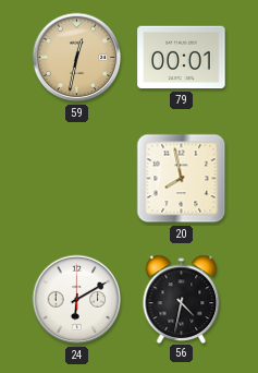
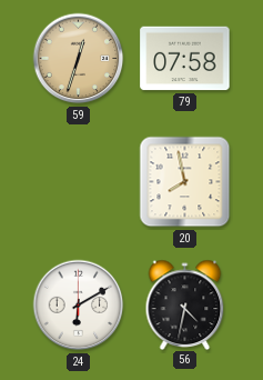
59: 12:32 -> 12:33 (79, 59)
79: 00:01 -> 07:58 (185, 59)
